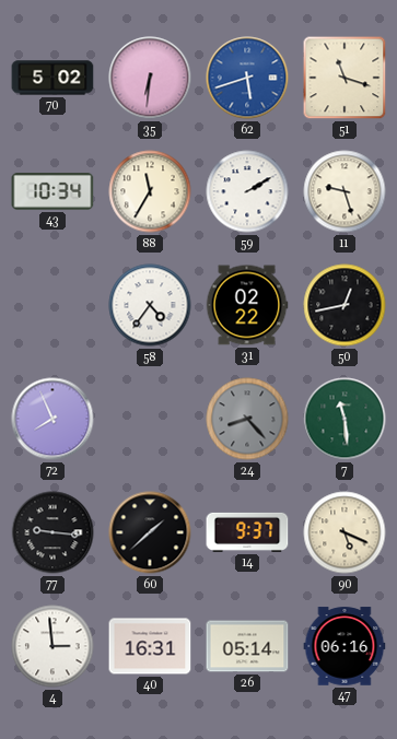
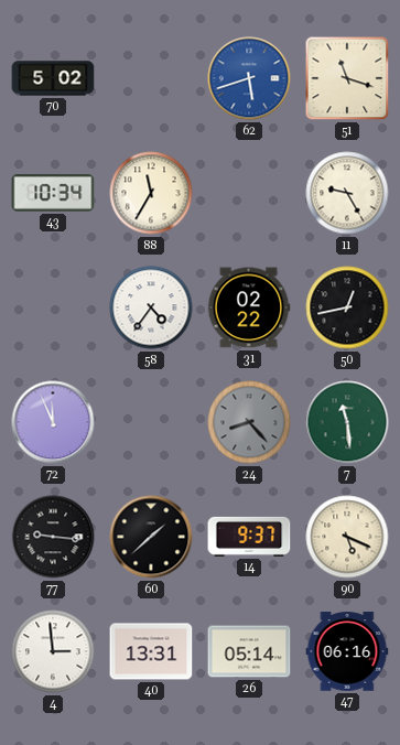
35: 6:31 -> none (150, 78)
59: 2:10 -> none (247, 191)
11: 9:27 -> 9:25 (347, 193)
72: 7:56 -> 11:56 (53, 422)
40: 16:31 -> 13:31 (151, 651)
